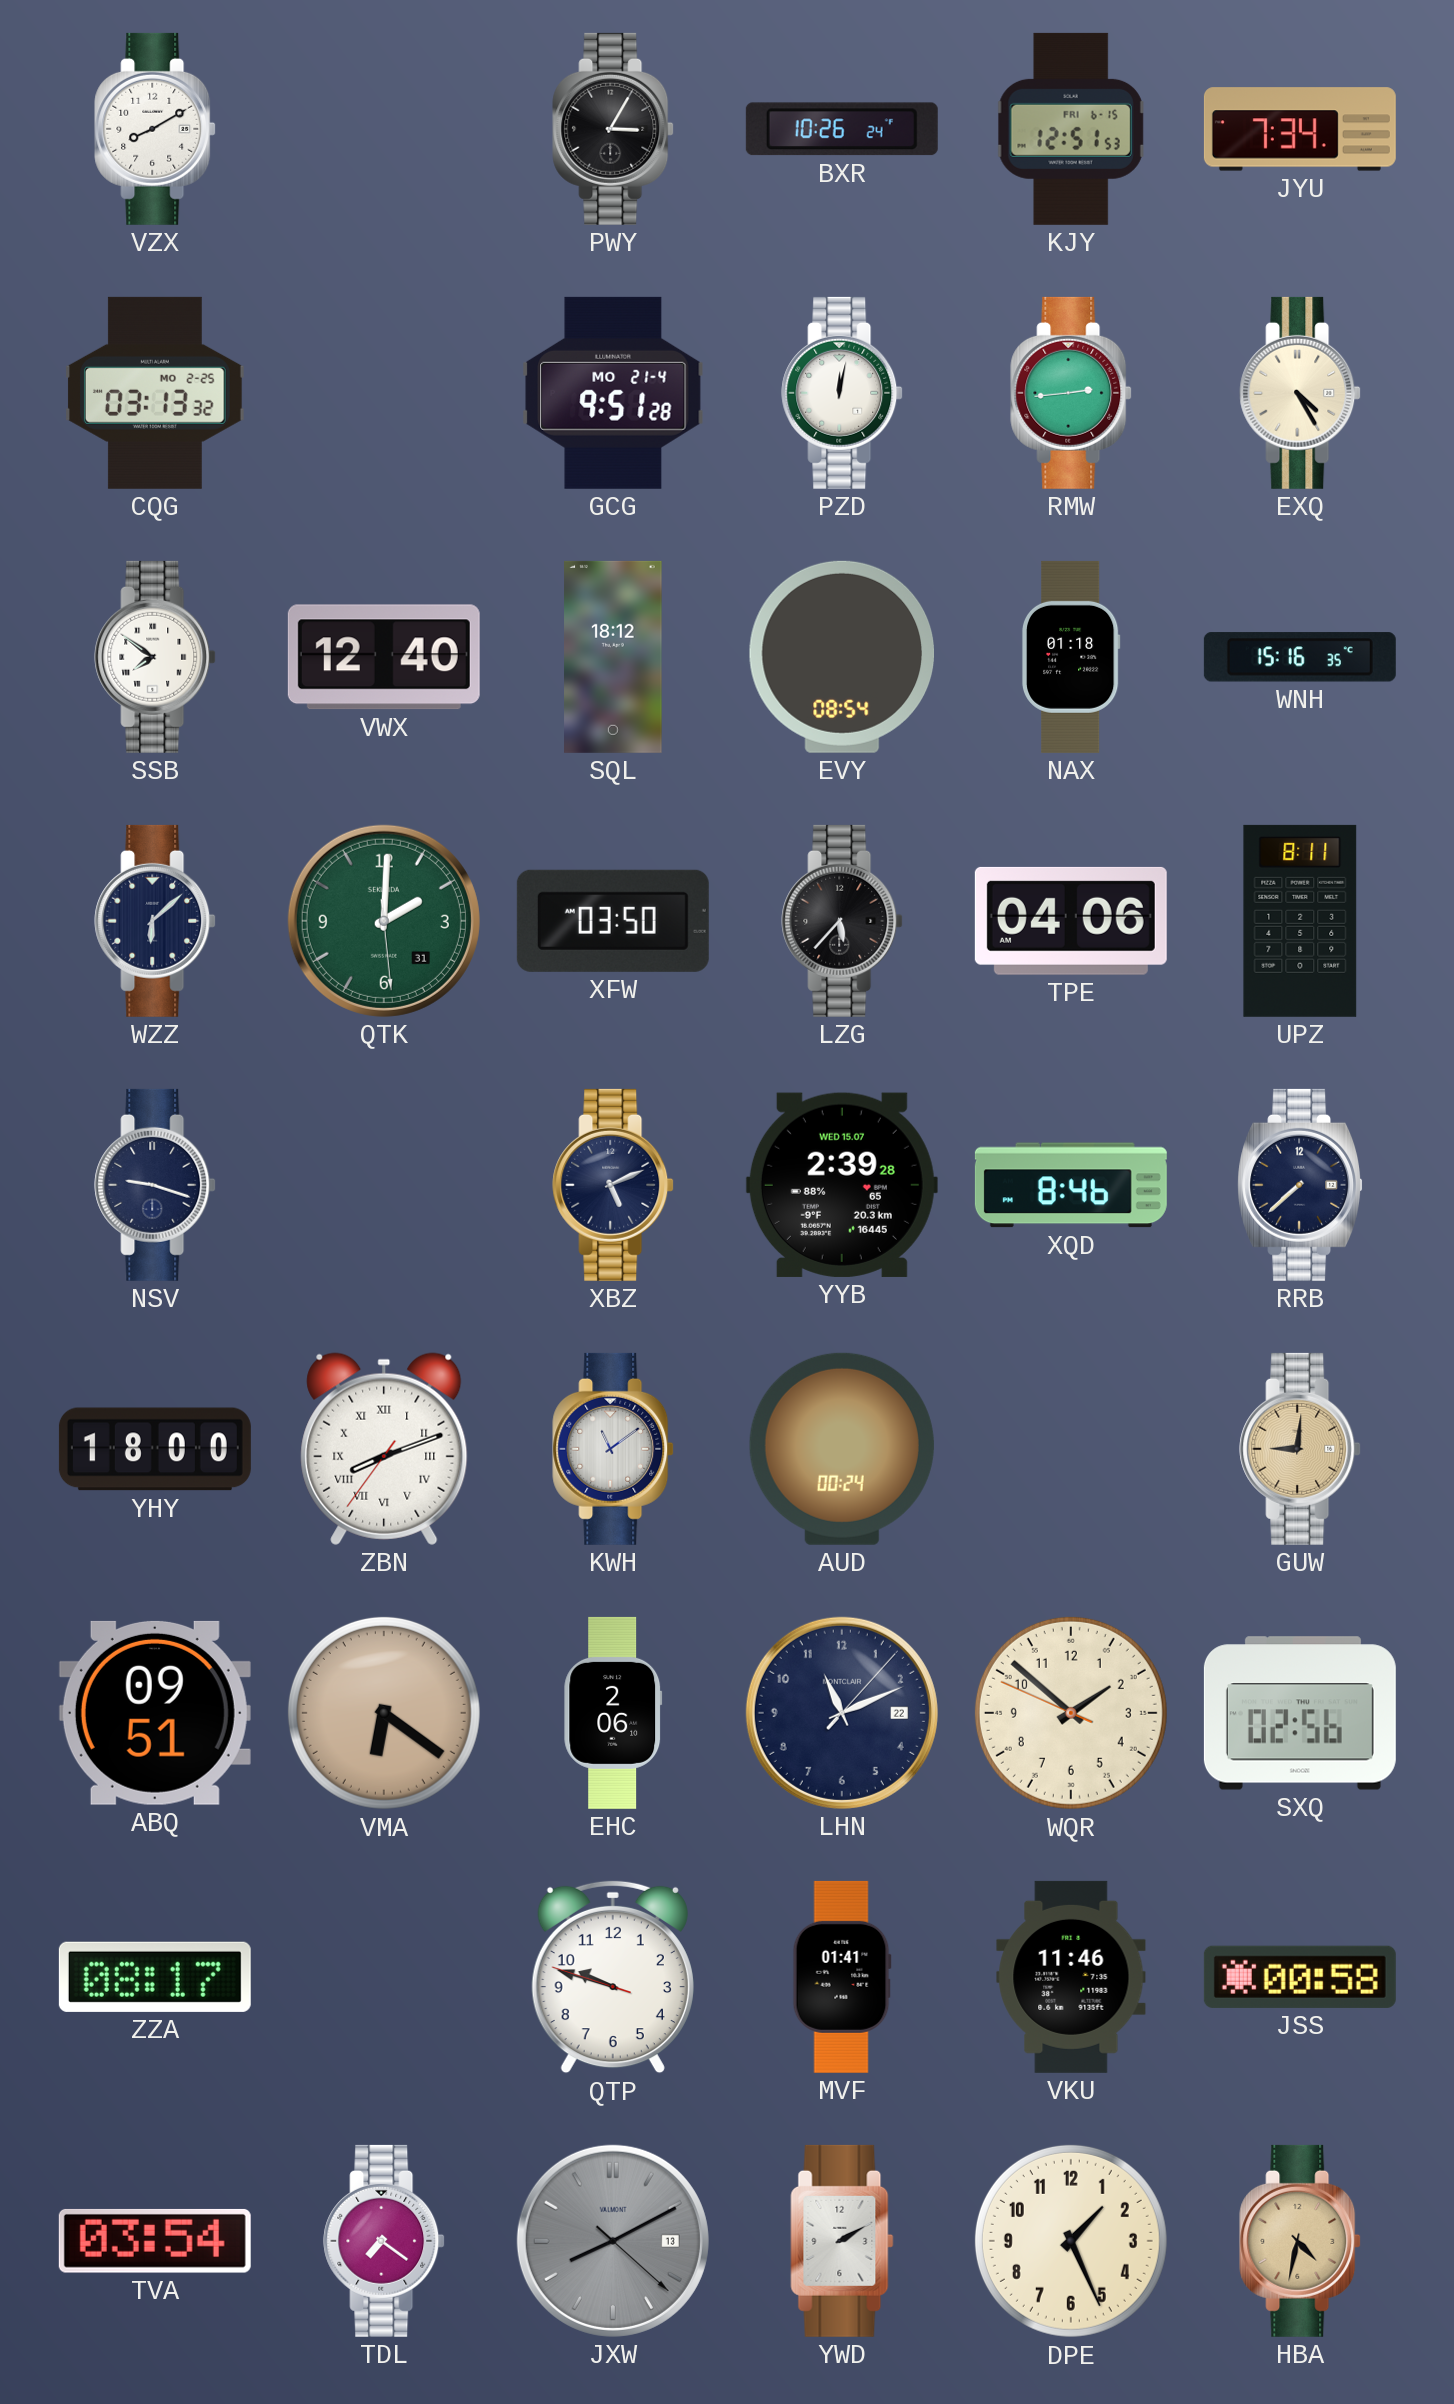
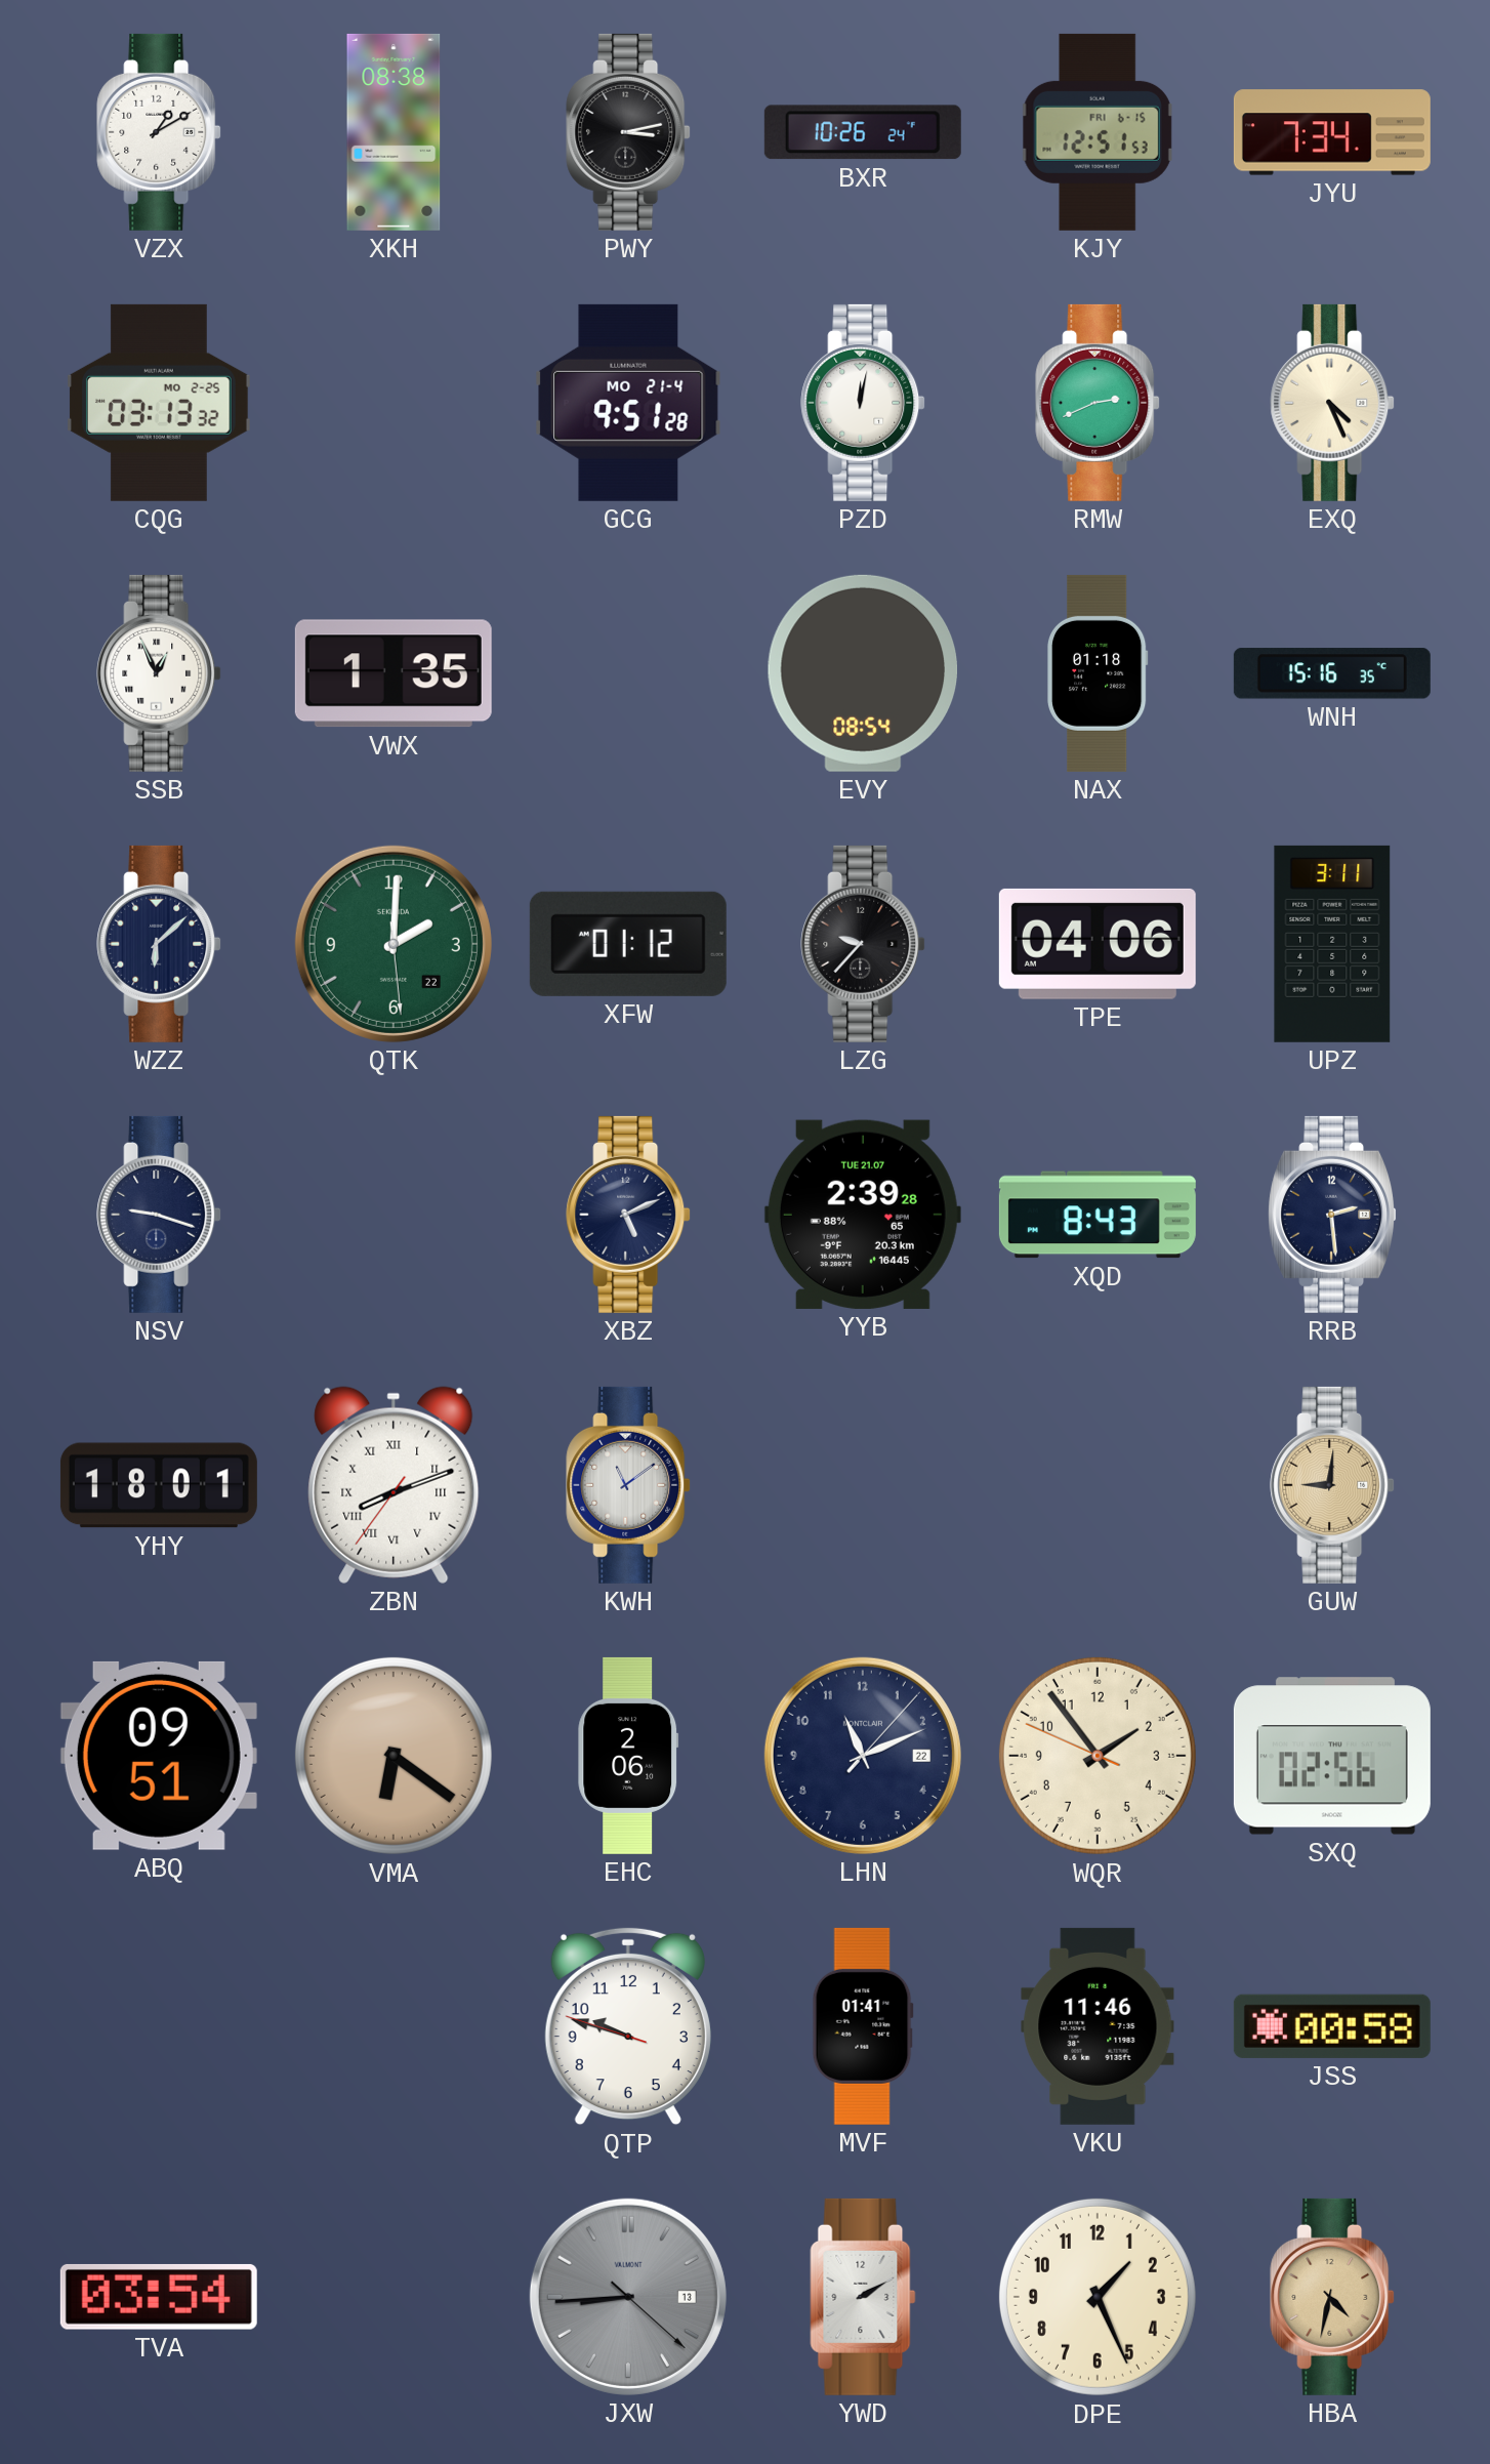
VZX: 8:10 -> 1:10 (159, 132)
XKH: none -> 08:38 (394, 132)
PWY: 3:05 -> 3:13 (628, 132)
RMW: 2:44 -> 2:41 (1098, 403)
EXQ: 4:25 -> 4:26 (1332, 403)
SSB: 7:51 -> 12:56 (159, 673)
VWX: 12:40 -> 1:35 (394, 673)
SQL: 18:12 -> none (613, 657)
QTK date: 31 -> 22 (394, 944)
XFW: 03:50 -> 01:12 (628, 944)
LZG: 5:37 -> 9:37 (863, 944)
UPZ: 8:11 -> 3:11 (1332, 944)
YYB date: WED 15.07 -> TUE 21.07 (863, 1215)
XQD: 8:46 -> 8:43 (1098, 1215)
RRB: 7:38 -> 2:29 (1332, 1215)
YHY: 18:00 -> 18:01 (159, 1485)
AUD: 00:24 -> none (842, 1449)
WQR: 1:51 -> 1:53 (1098, 1756)
ZZA: 08:17 -> none (155, 1977)
TDL: 7:21 -> none (384, 2241)
JXW: 8:10 -> 8:44 (628, 2297)
